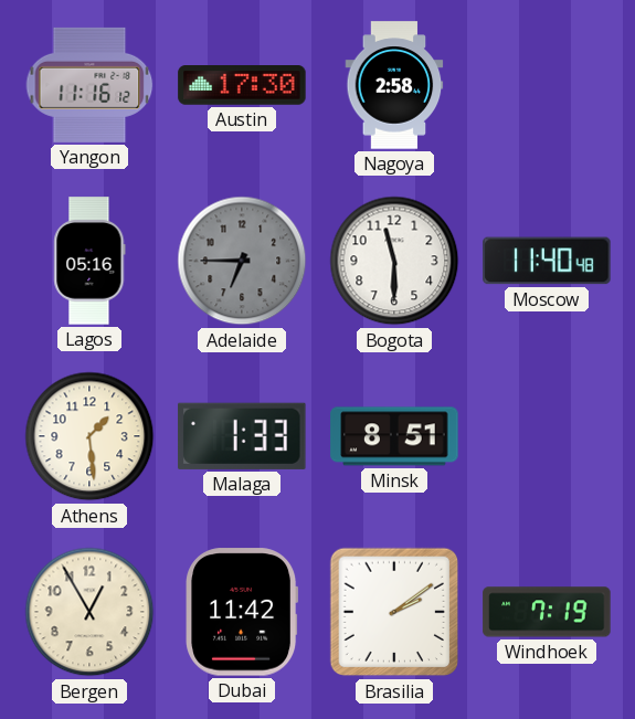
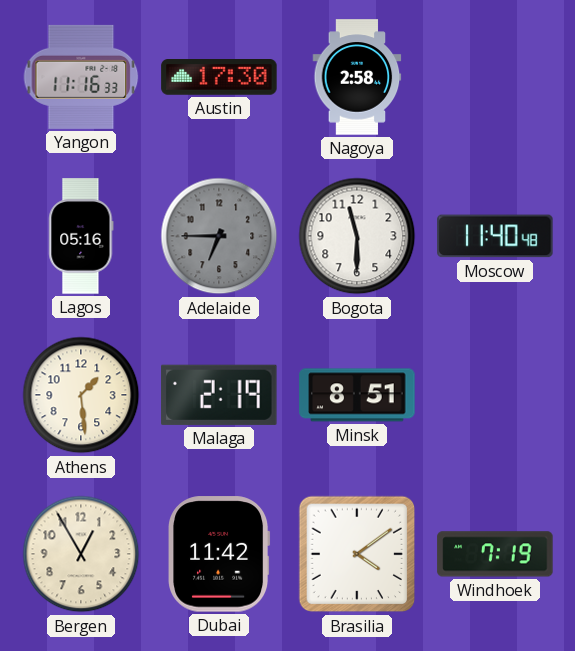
Yangon: 11:16:12 -> 11:16:33 (81, 77)
Malaga: 1:33 -> 2:19 (219, 395)
Brasilia: 2:09 -> 4:09 (357, 554)
